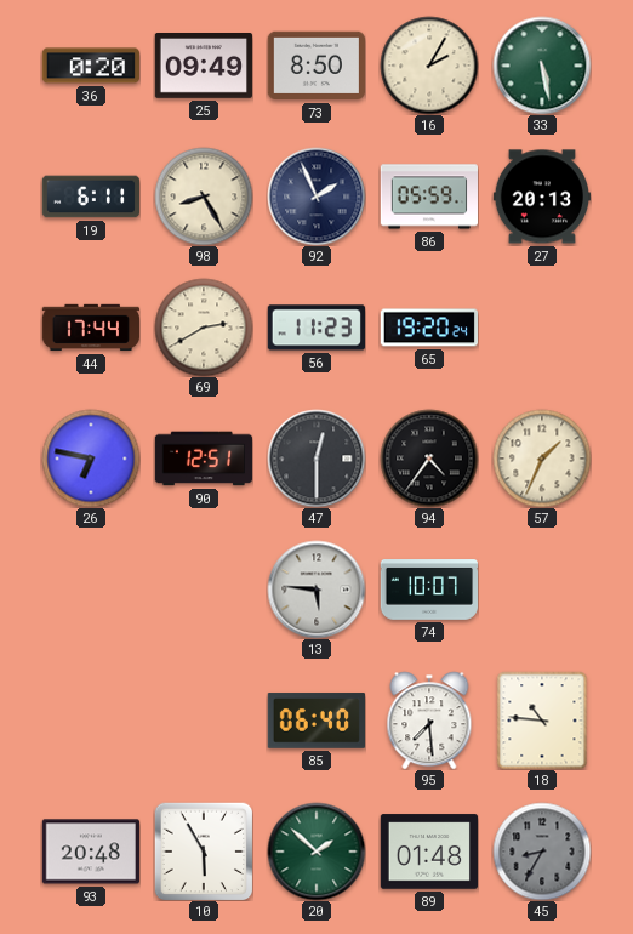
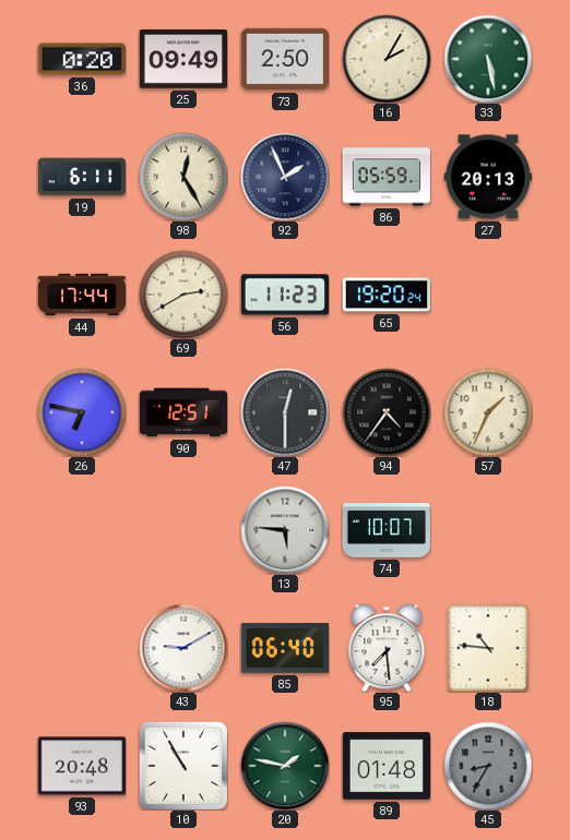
73: 8:50 -> 2:50 (284, 59)
98: 8:25 -> 12:25 (183, 177)
43: none -> 9:10 (183, 648)
10: 5:55 -> 10:55 (183, 766)
20: 1:52 -> 1:47 (285, 766)
